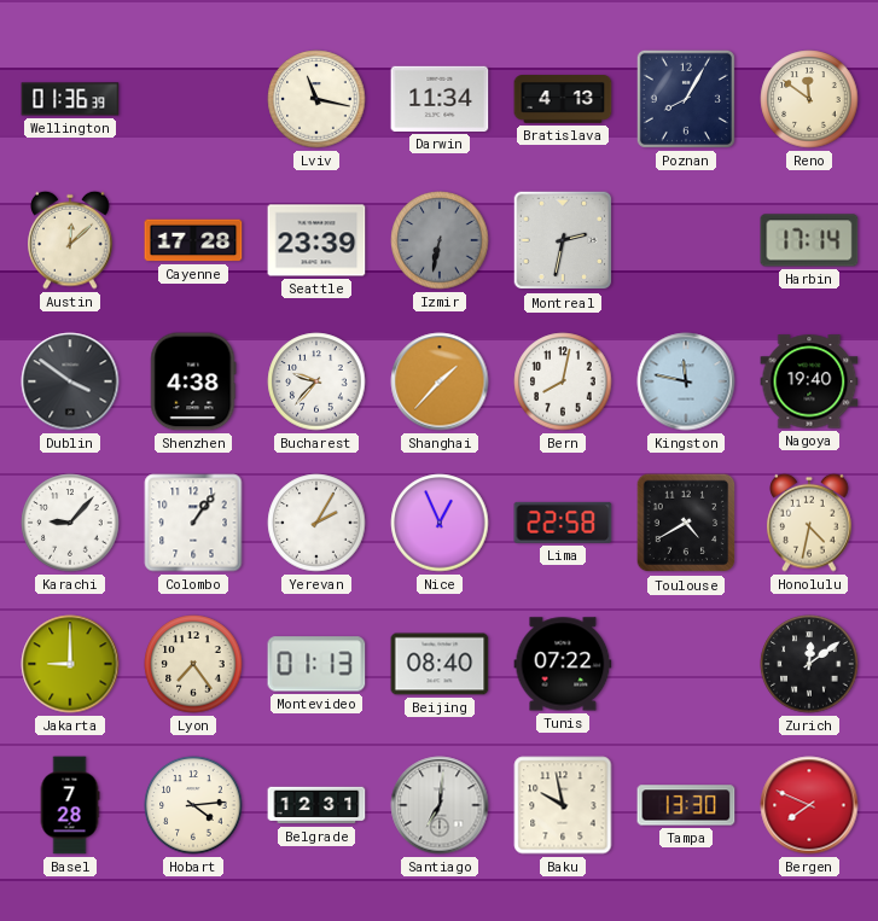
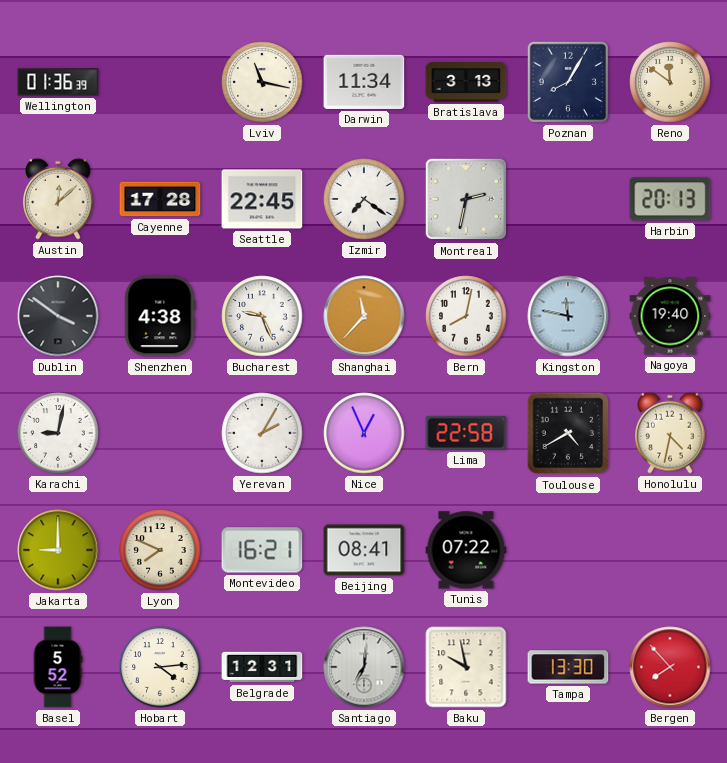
Bratislava: 4:13 -> 3:13 (466, 82)
Seattle: 23:39 -> 22:45 (262, 199)
Izmir: 6:32 -> 7:21 (364, 199)
Izmir dial: grey -> white (364, 199)
Harbin: 17:14 -> 20:13 (670, 199)
Bucharest: 9:37 -> 9:26 (262, 316)
Shanghai: 1:37 -> 11:37 (364, 316)
Karachi: 9:07 -> 9:02 (58, 433)
Colombo: 1:06 -> none (193, 523)
Lyon: 7:24 -> 7:49 (160, 550)
Montevideo: 01:13 -> 16:21 (262, 550)
Beijing: 08:40 -> 08:41 (364, 550)
Zurich: 12:09 -> none (809, 664)
Basel: 7:28 -> 5:52 (58, 667)
Bergen: 7:49 -> 7:53 (670, 667)
